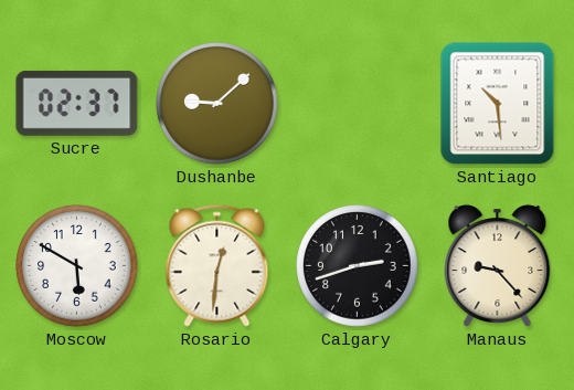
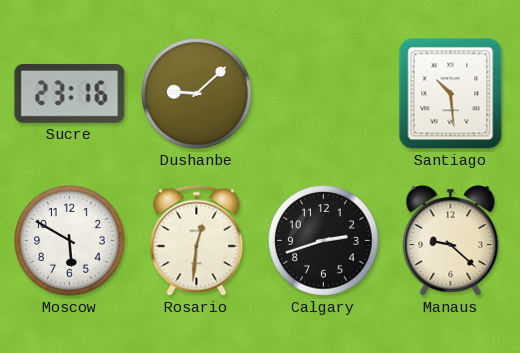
Sucre: 02:37 -> 23:16 (70, 94)
Manaus: 9:23 -> 9:22 (451, 241)
